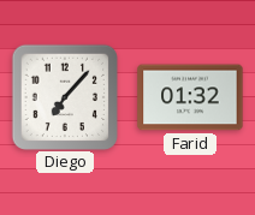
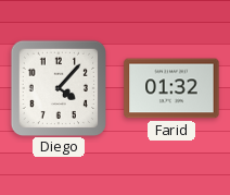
Diego: 7:07 -> 4:07 (58, 87)
